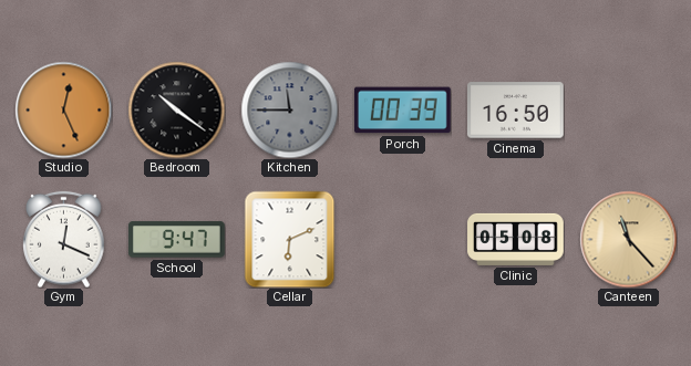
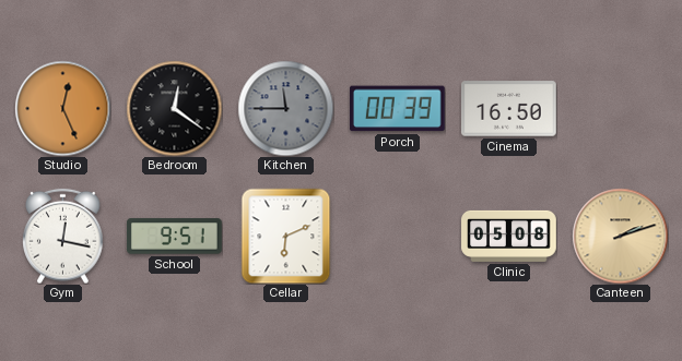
Bedroom: 10:21 -> 12:21 (174, 108)
Gym: 12:19 -> 12:17 (63, 236)
School: 9:47 -> 9:51 (174, 237)
Canteen: 11:23 -> 2:12 (620, 236)
